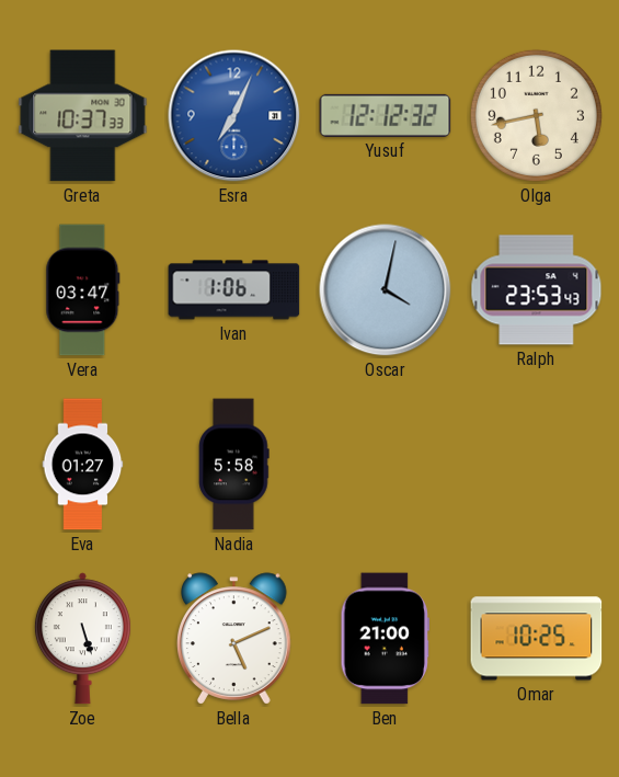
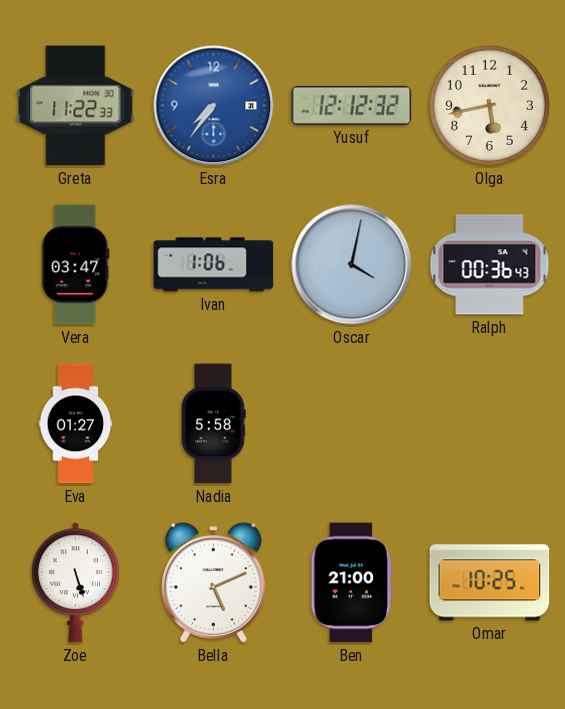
Greta: 10:37 -> 11:22 (76, 106)
Esra: 7:04 -> 7:36 (214, 106)
Ralph: 23:53 -> 00:36 (490, 265)
